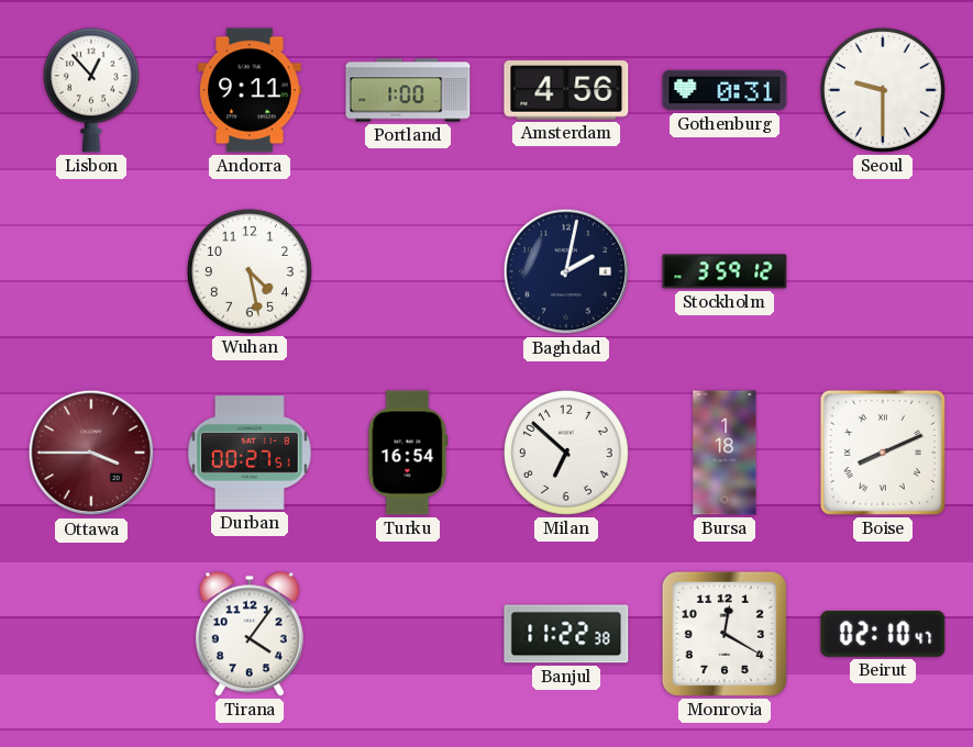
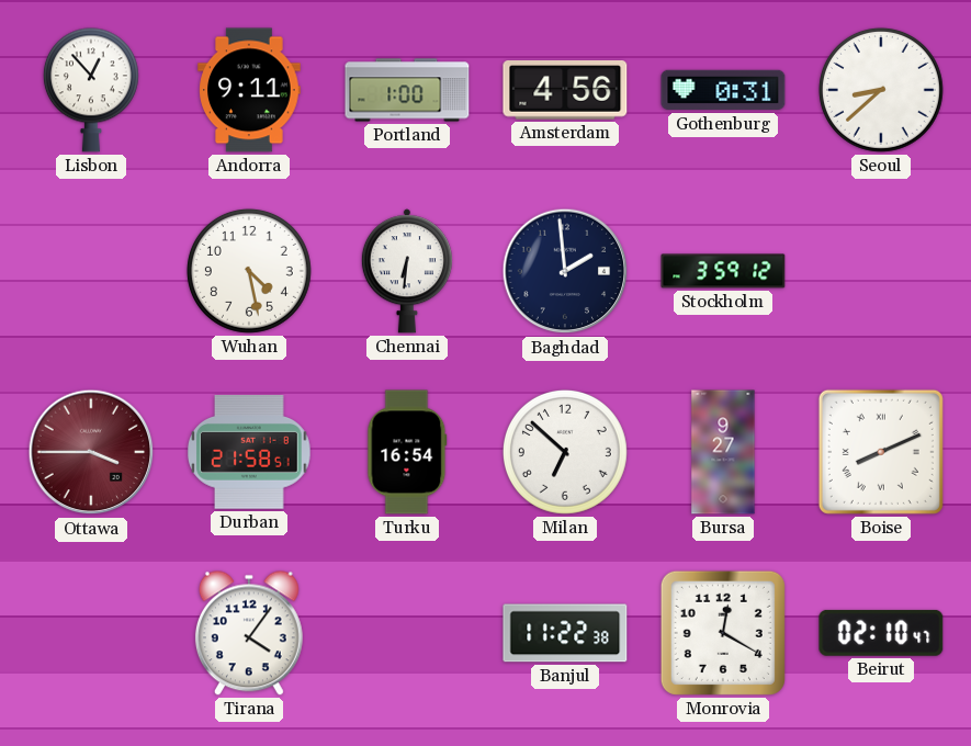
Seoul: 9:30 -> 8:38 (881, 90)
Chennai: none -> 6:31 (407, 271)
Baghdad: 2:02 -> 1:59 (565, 271)
Durban: 00:27 -> 21:58 (249, 452)
Bursa: 1:18 -> 9:27 (723, 452)
